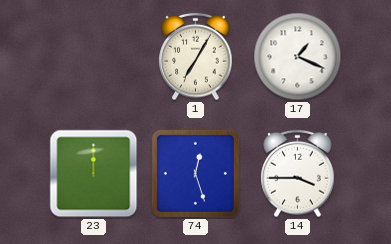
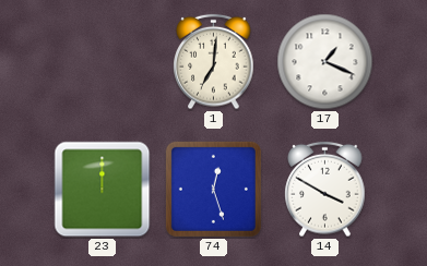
1: 7:05 -> 7:01 (214, 62)
14: 3:45 -> 3:50 (325, 190)
